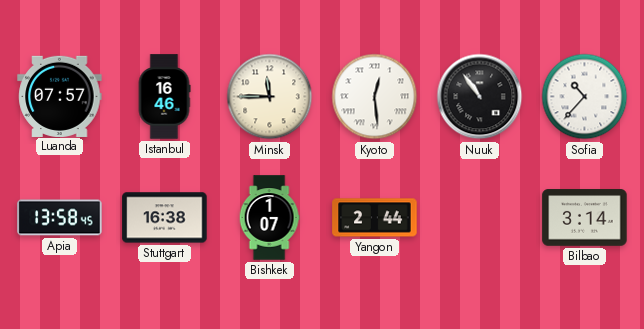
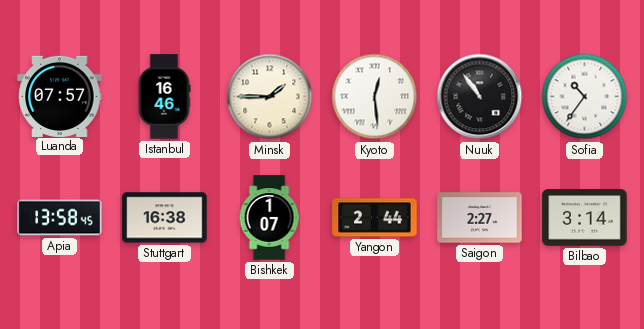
Minsk: 11:45 -> 1:45 (270, 97)
Sofia: 10:37 -> 10:36 (585, 97)
Saigon: none -> 2:27 (480, 218)
